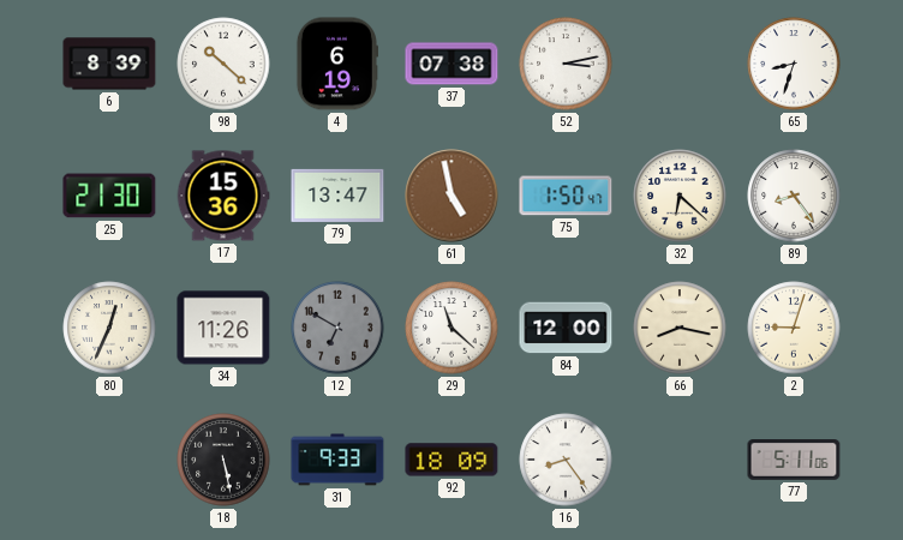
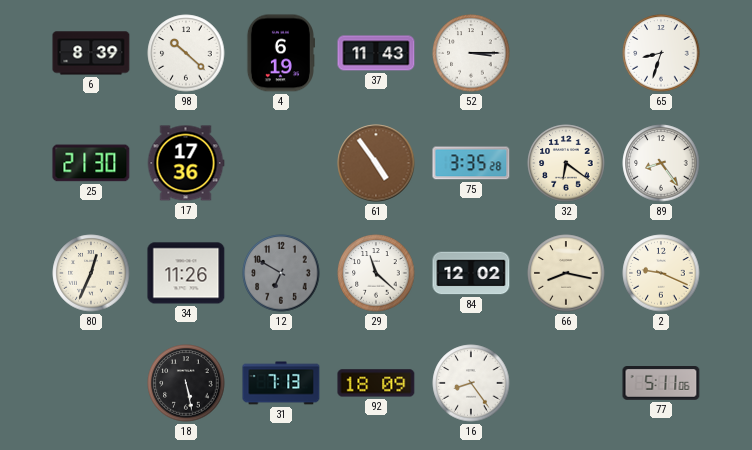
37: 07:38 -> 11:43 (376, 53)
52: 3:13 -> 3:15 (471, 53)
17: 15:36 -> 17:36 (186, 163)
79: 13:47 -> none (337, 196)
61: 4:58 -> 4:54 (376, 163)
75: 1:50 -> 3:35 (471, 163)
32: 6:22 -> 6:21 (566, 163)
84: 12:00 -> 12:02 (471, 273)
2: 9:03 -> 9:19 (661, 273)
31: 9:33 -> 7:13 (281, 383)
